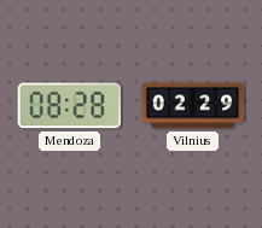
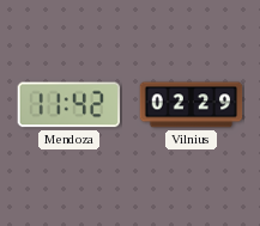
Mendoza: 08:28 -> 11:42 (69, 105)
